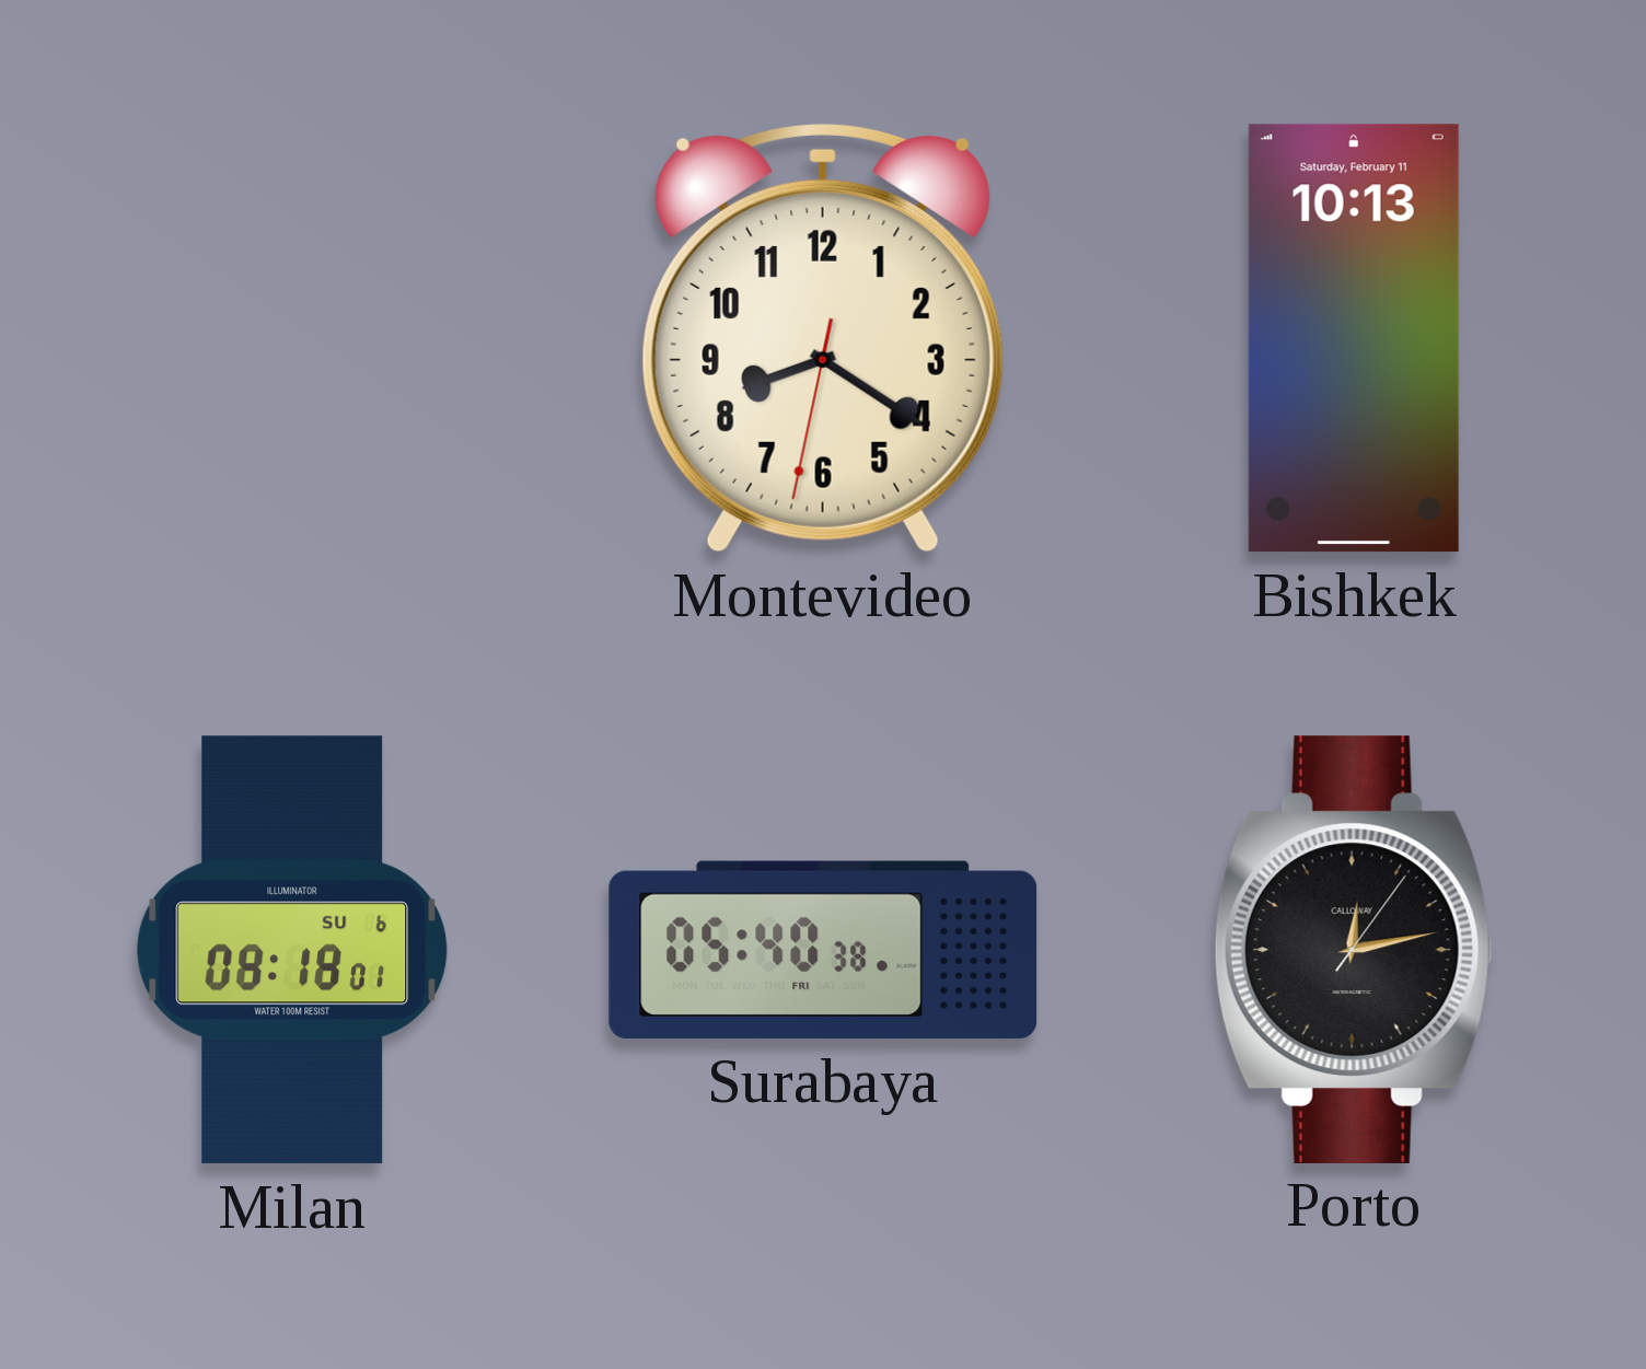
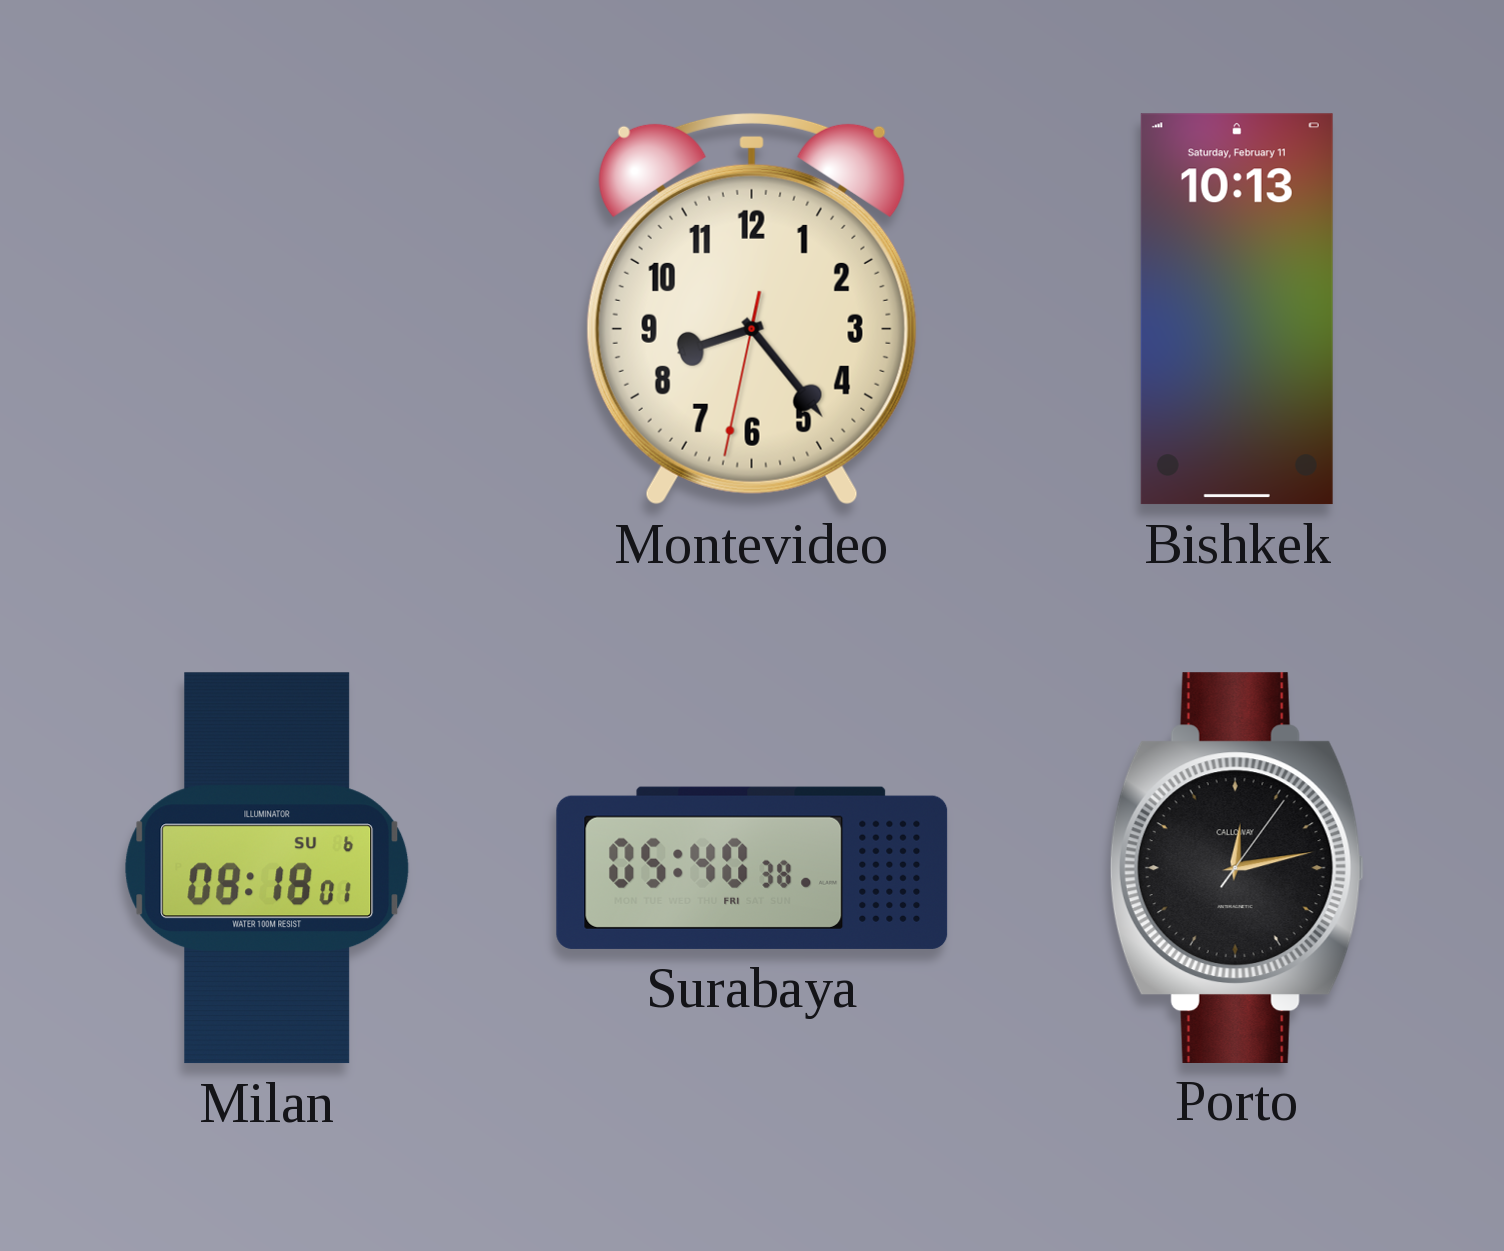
Montevideo: 8:20 -> 8:23 (752, 309)
